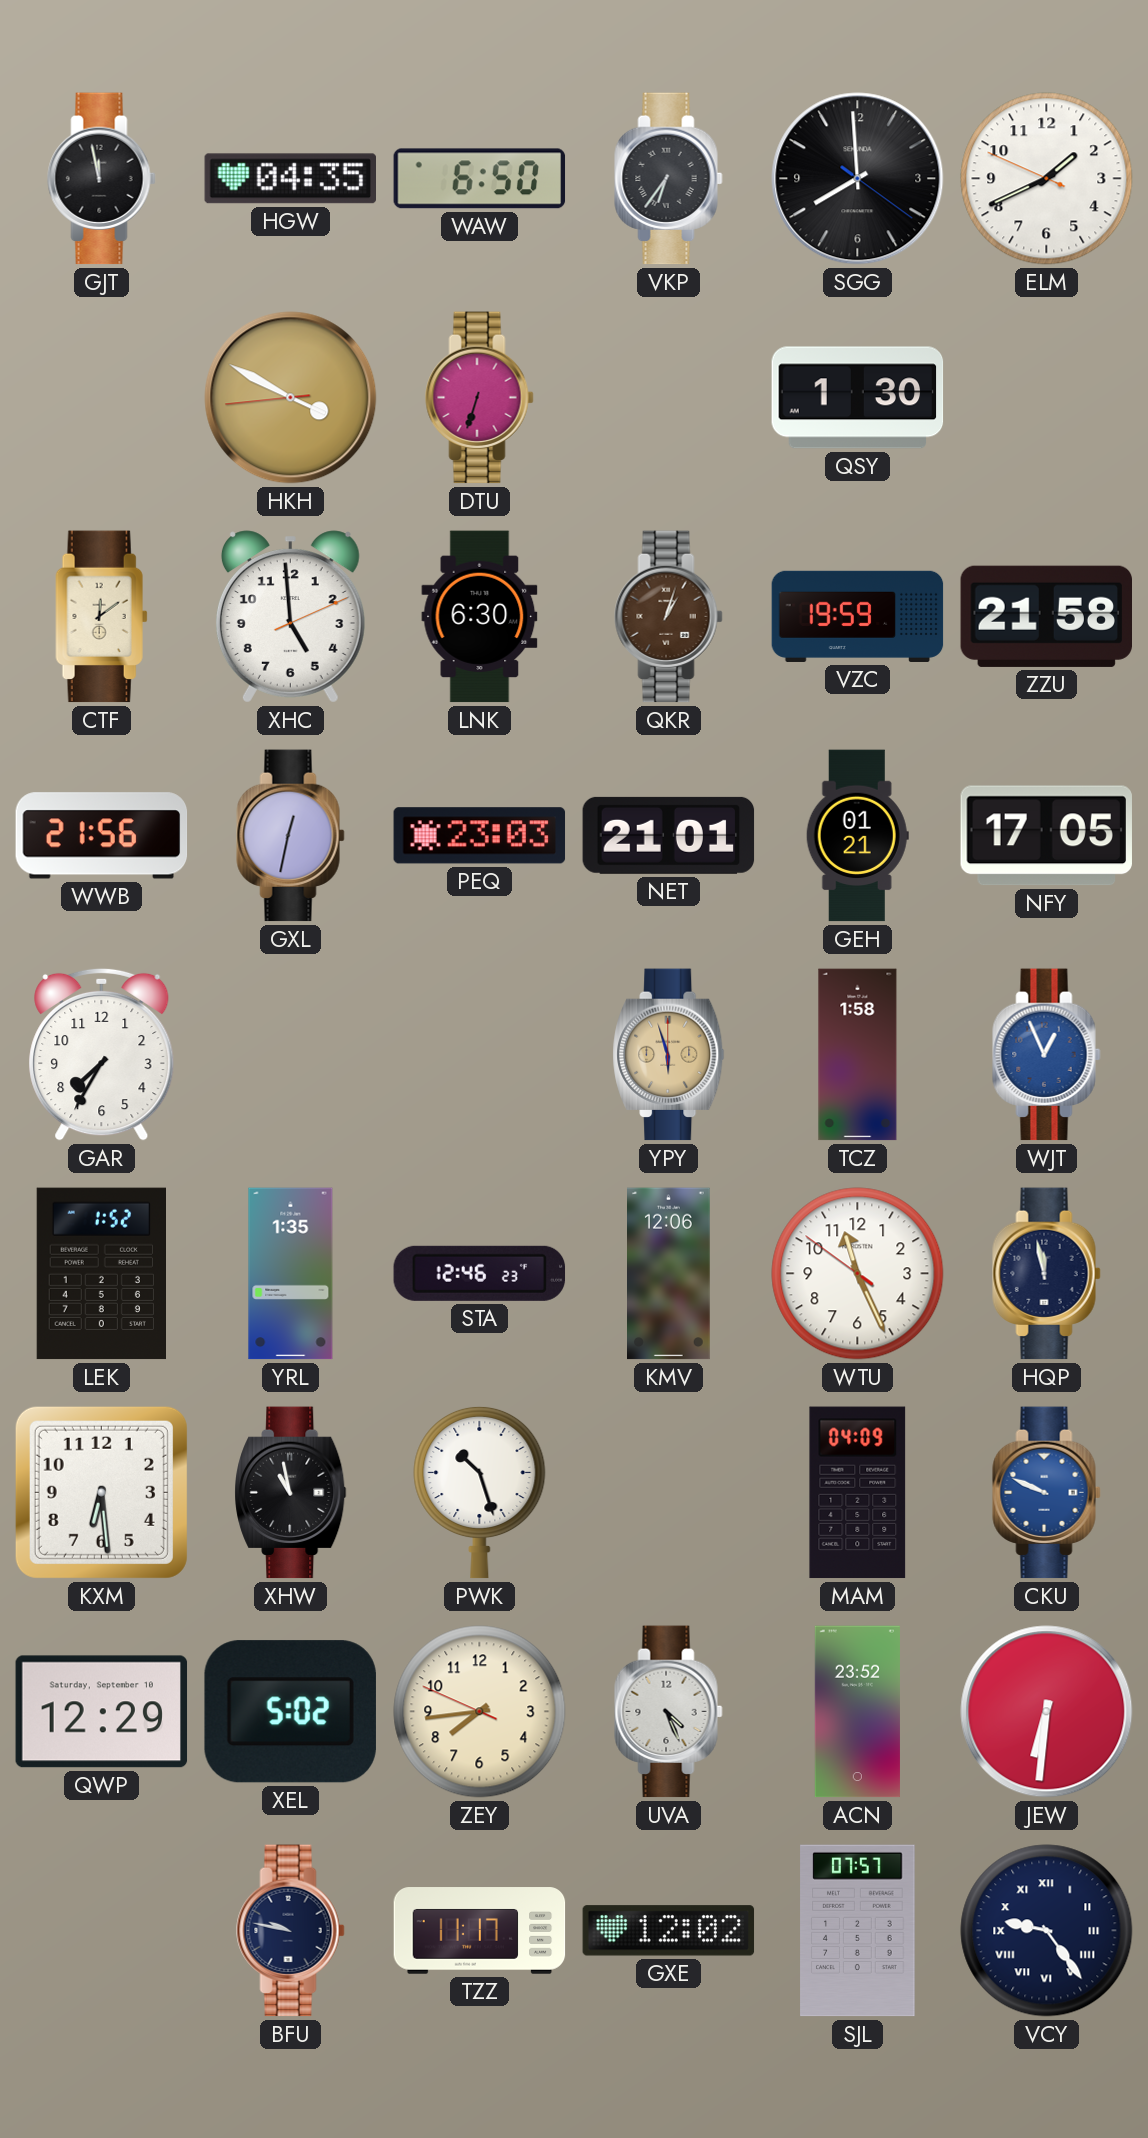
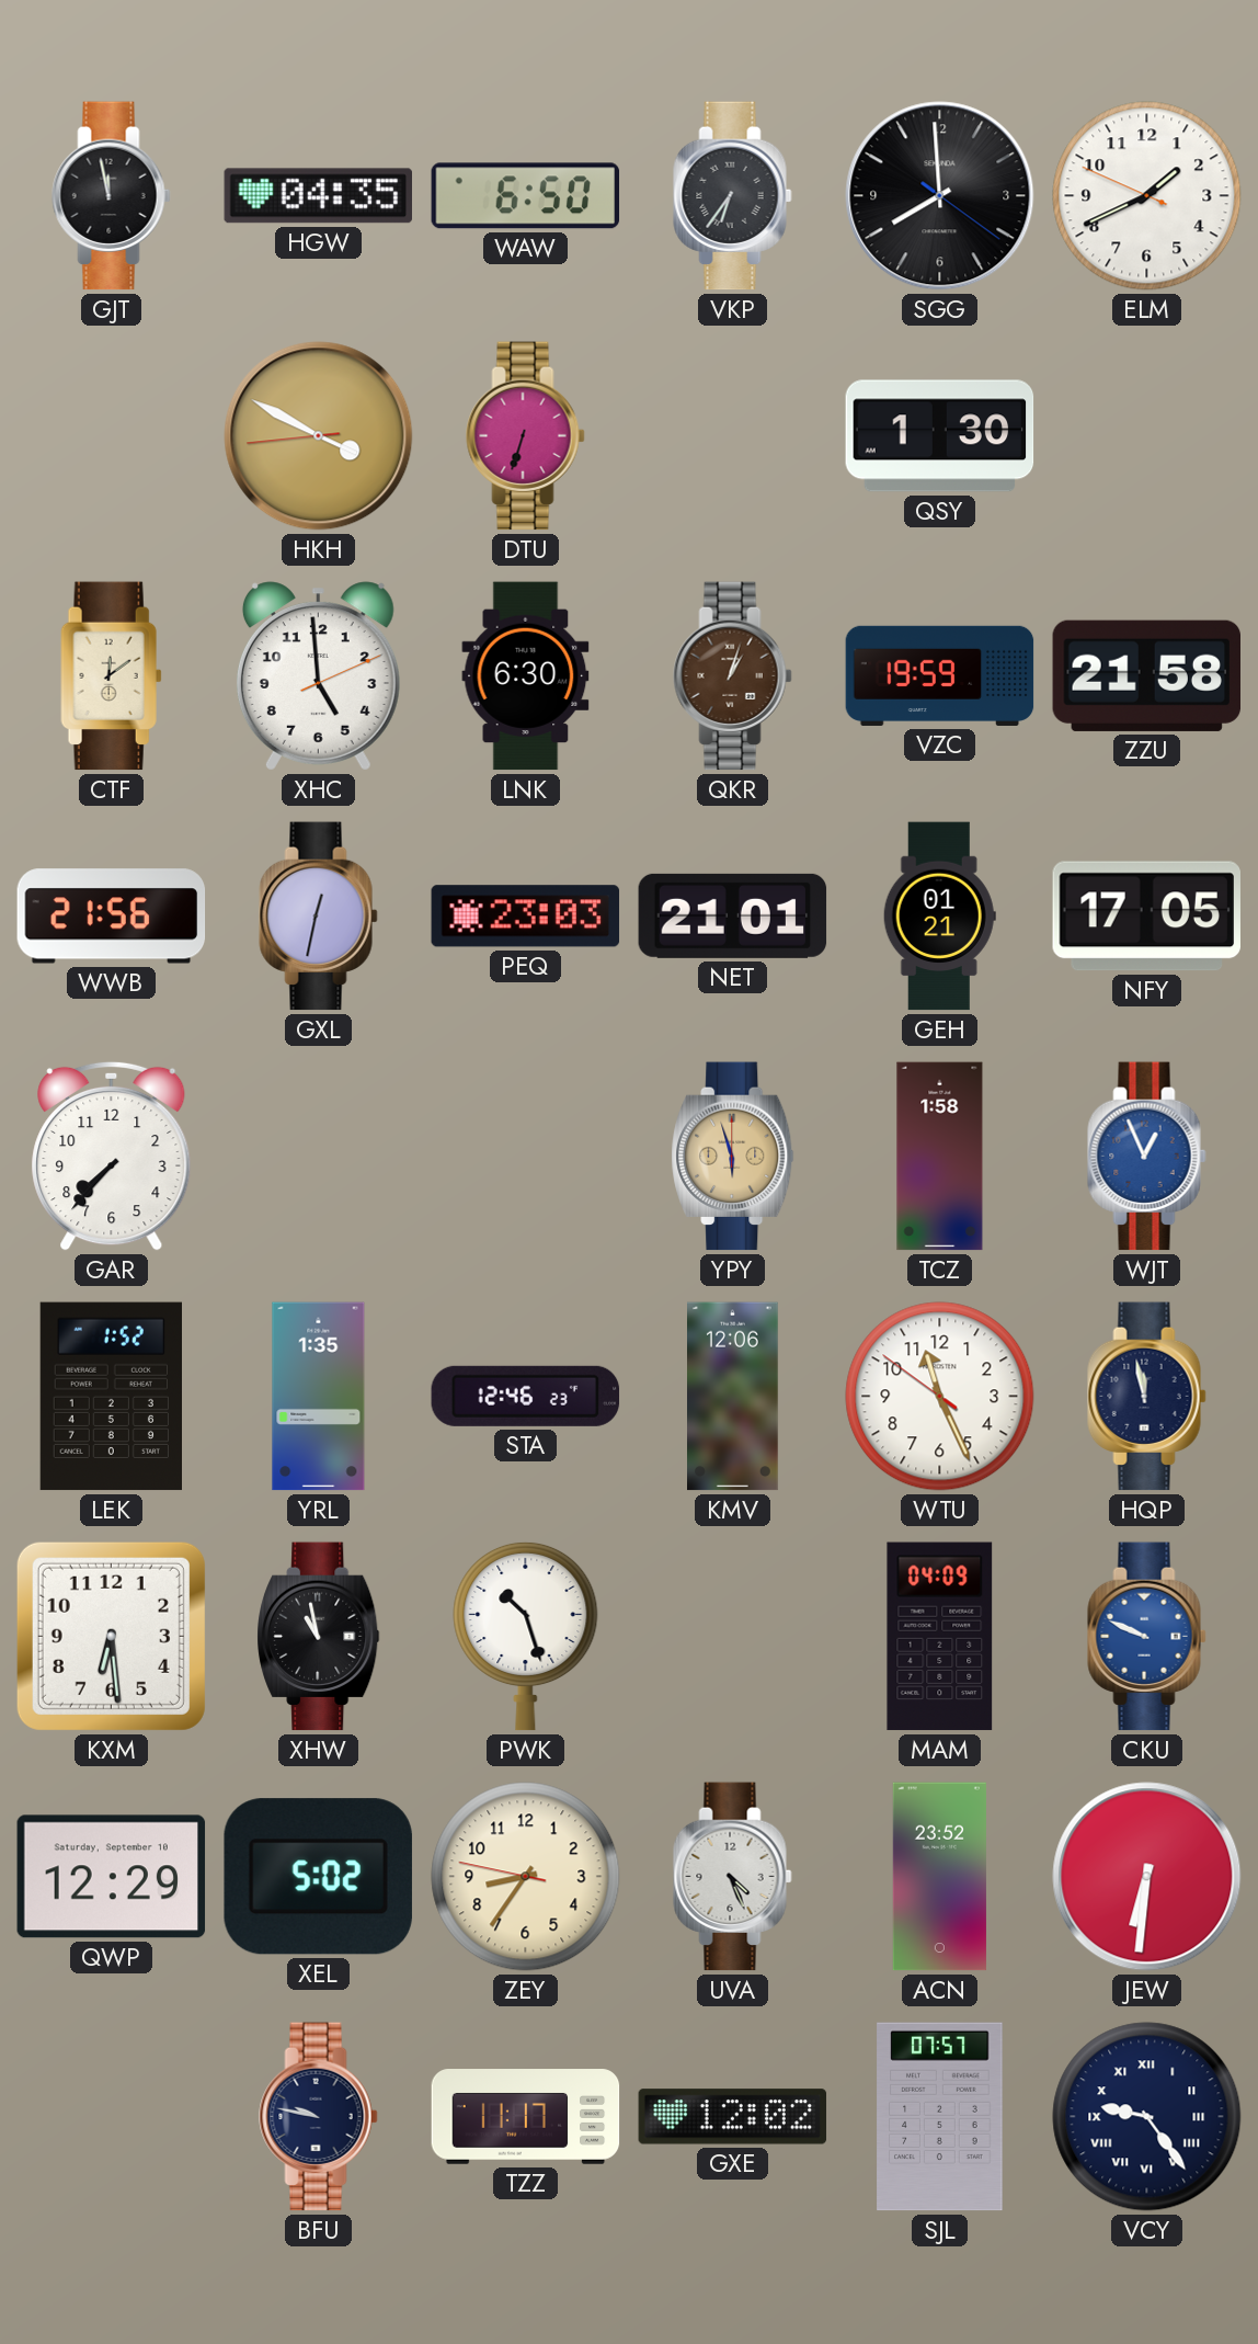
GAR: 7:35 -> 7:37 (112, 1156)
ZEY: 7:43 -> 8:35 (526, 1877)
